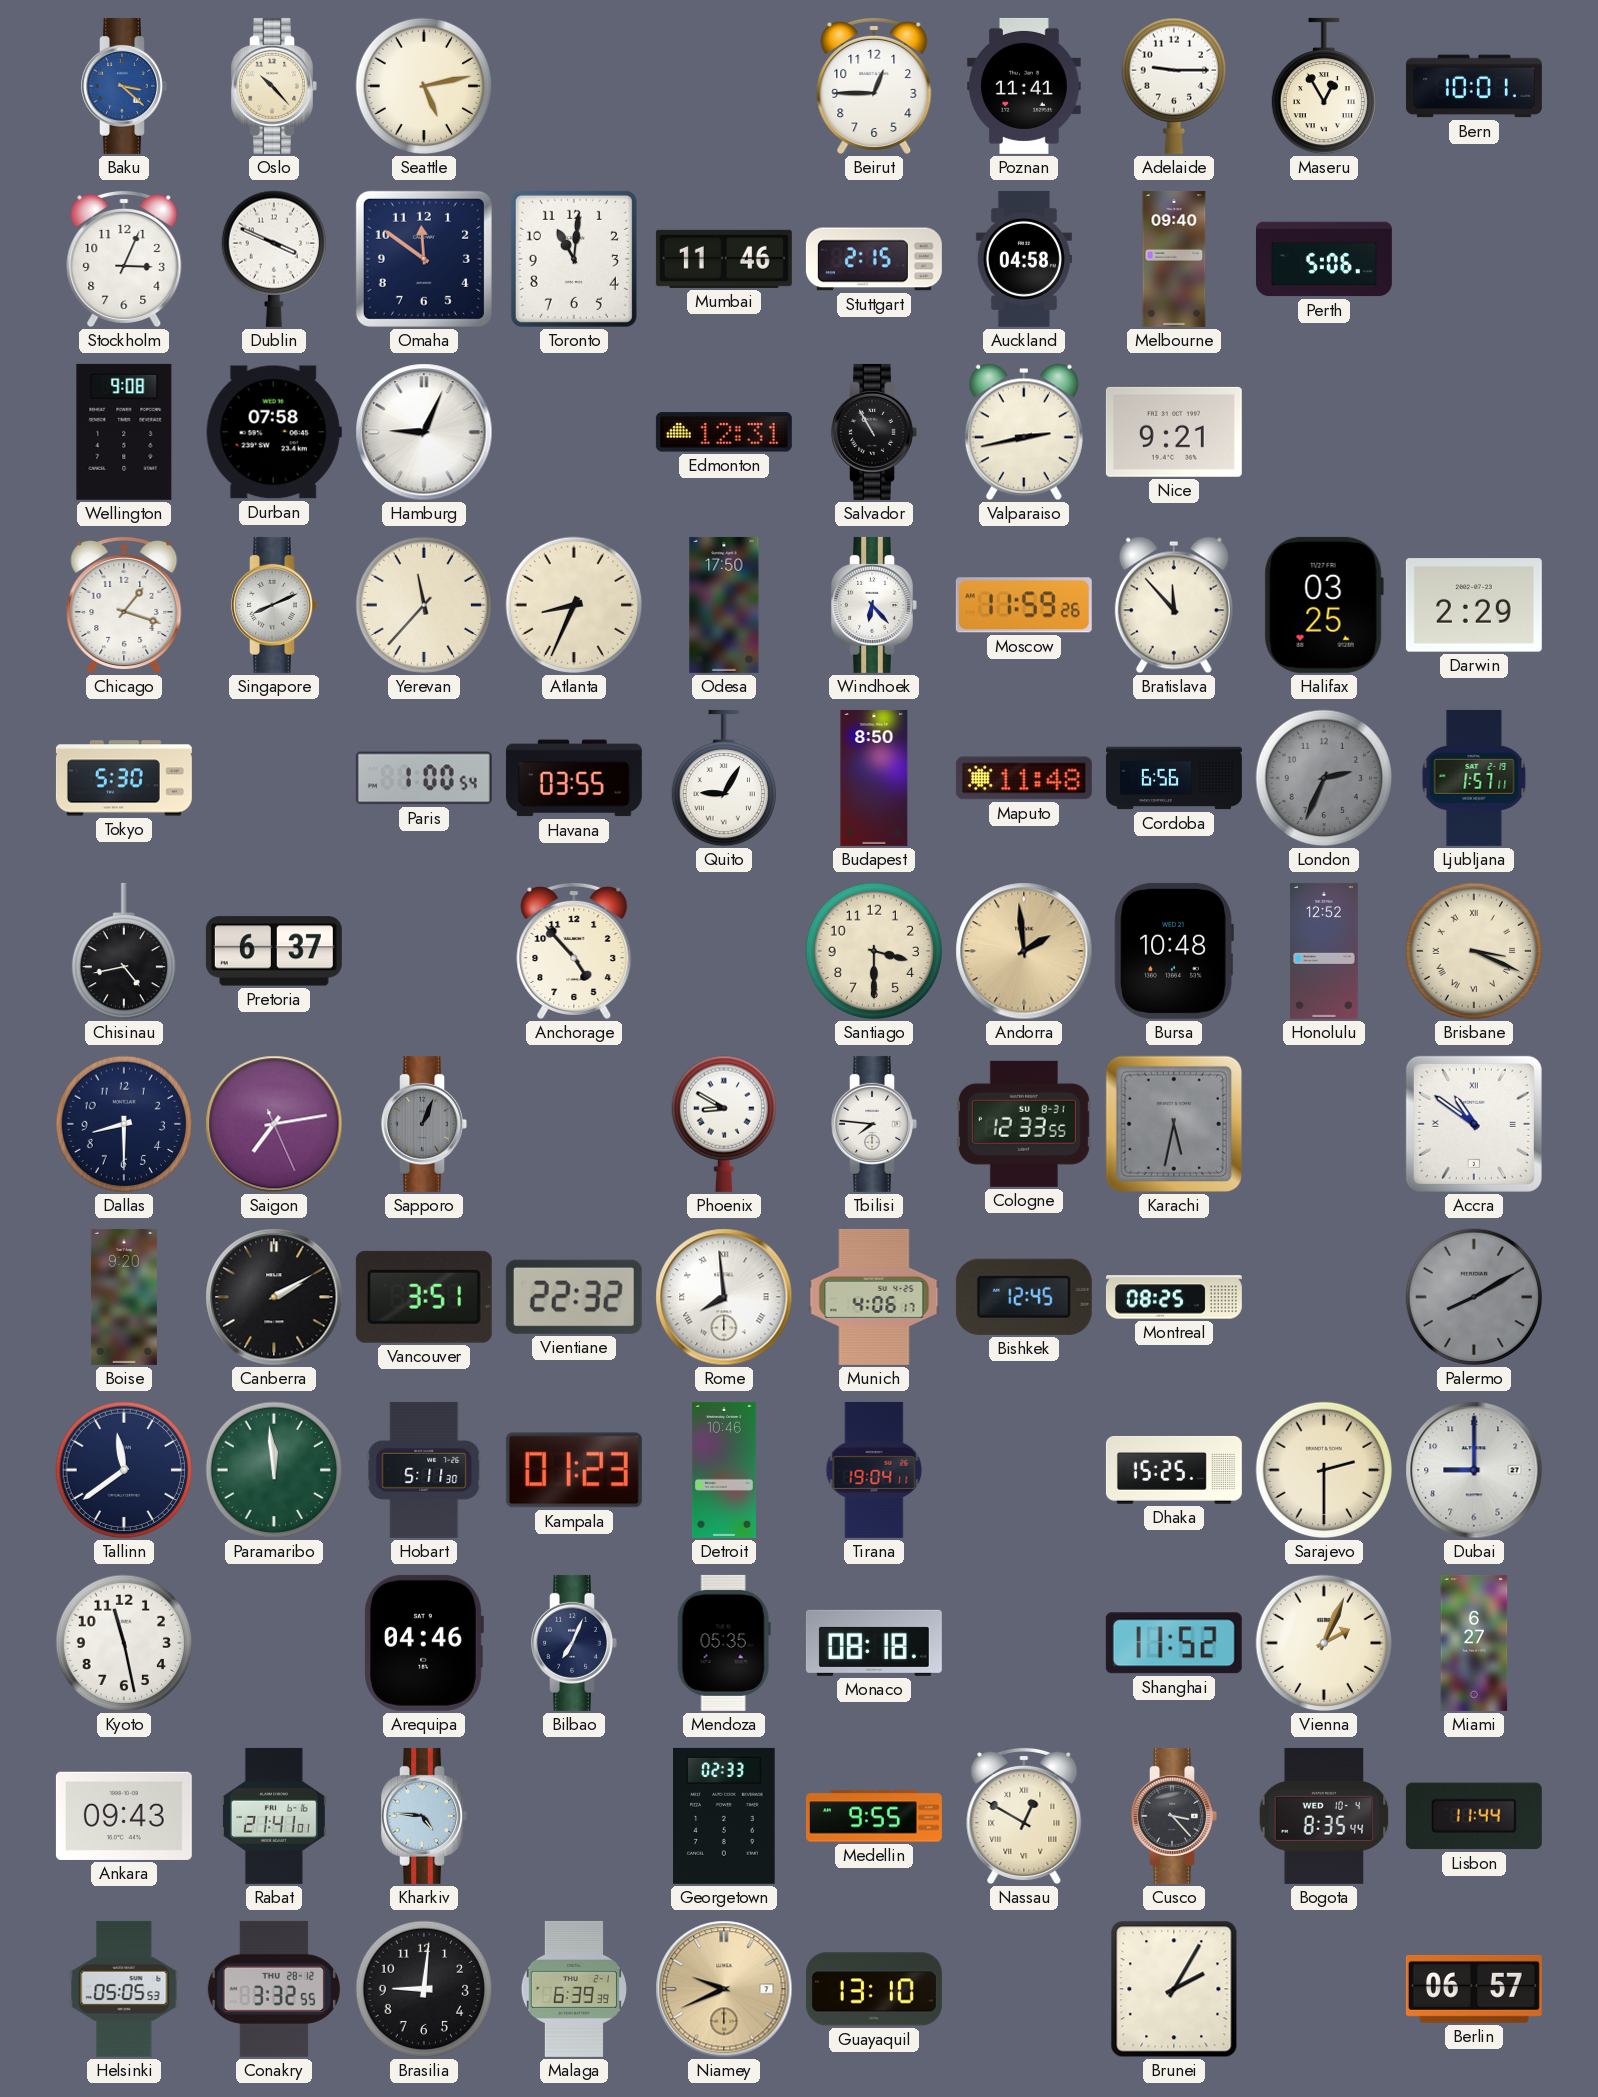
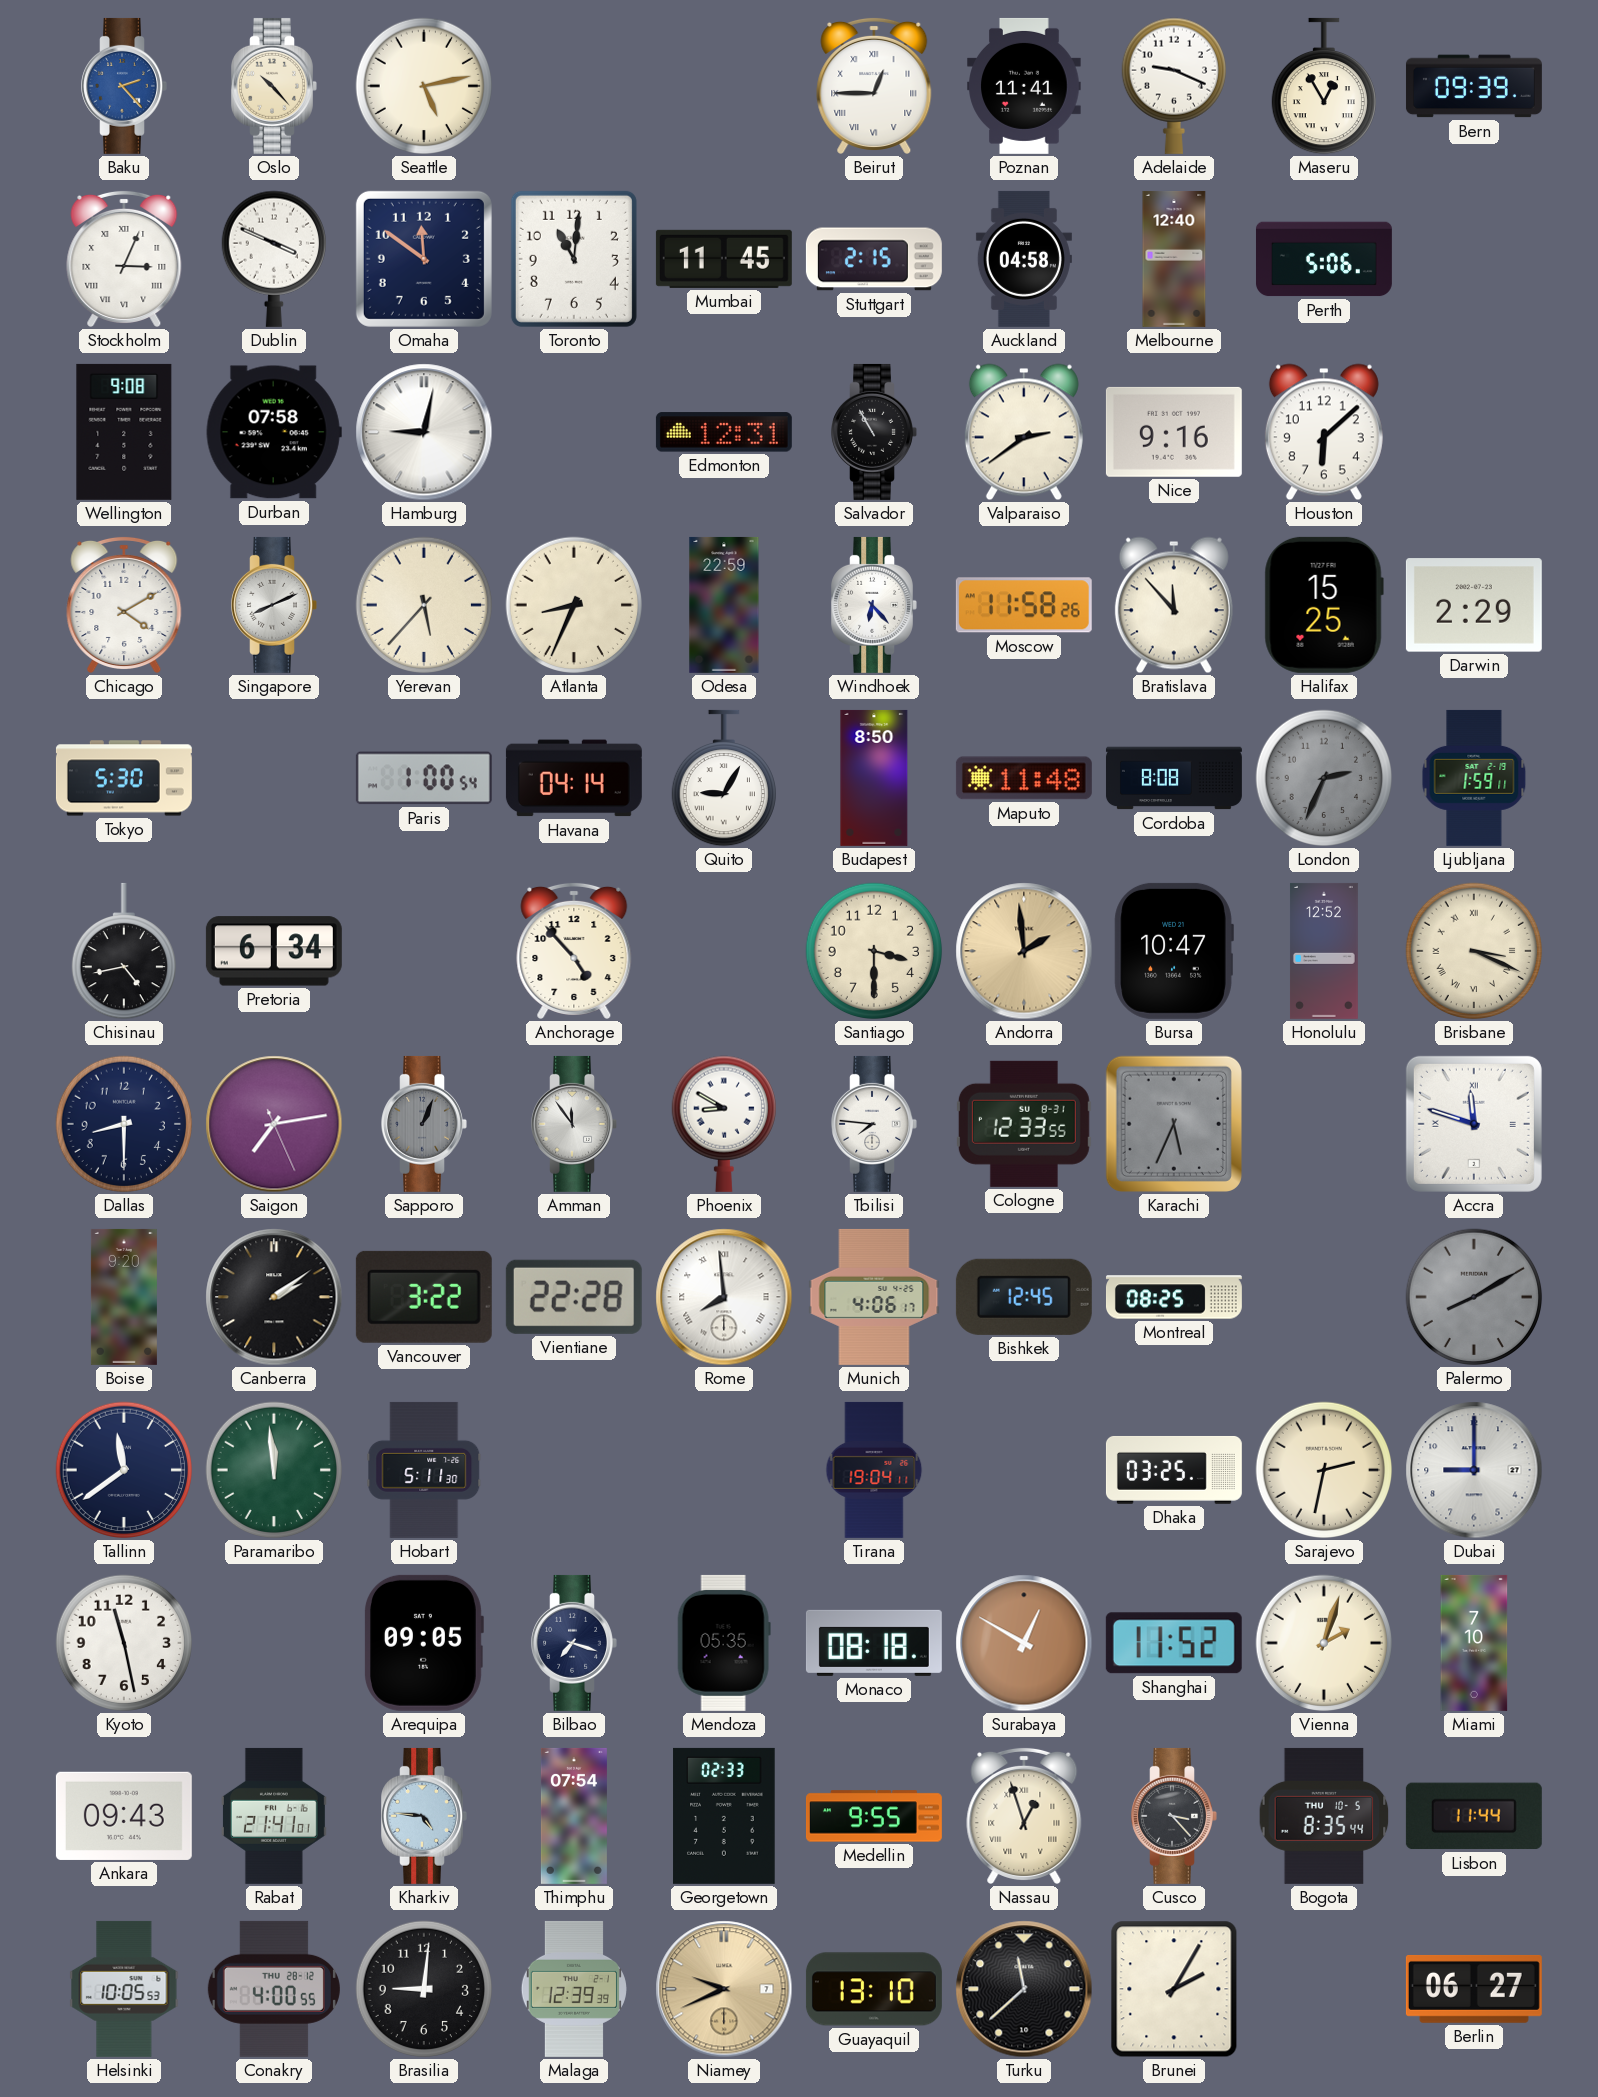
Baku: 3:22 -> 2:23 (124, 86)
Beirut numerals: Arabic -> Roman (874, 85)
Adelaide: 9:15 -> 9:19 (1173, 86)
Bern: 10:01 -> 09:39 (1474, 86)
Stockholm numerals: Arabic -> Roman (124, 258)
Mumbai: 11:46 -> 11:45 (724, 259)
Melbourne: 09:40 -> 12:40 (1174, 259)
Hamburg: 9:04 -> 9:02 (424, 432)
Valparaiso: 2:43 -> 2:39 (1024, 432)
Nice: 9:21 -> 9:16 (1174, 432)
Houston: none -> 6:08 (1324, 432)
Chicago: 1:18 -> 4:10 (124, 604)
Yerevan: 11:37 -> 5:37 (424, 605)
Odesa: 17:50 -> 22:59 (724, 605)
Moscow: 11:59 -> 11:58 (1024, 605)
Halifax: 03:25 -> 15:25 (1324, 605)
Havana: 03:55 -> 04:14 (574, 778)
Cordoba: 6:56 -> 8:08 (1174, 778)
Ljubljana: 1:57 -> 1:59 (1474, 778)
Pretoria: 6:37 -> 6:34 (274, 951)
Bursa: 10:48 -> 10:47 (1174, 951)
Amman: none -> 11:54 (574, 1124)
Karachi: 5:32 -> 5:34 (1174, 1124)
Accra: 10:51 -> 11:48 (1474, 1124)
Canberra: 2:10 -> 2:09 (274, 1297)
Vancouver: 3:51 -> 3:22 (424, 1297)
Vientiane: 22:32 -> 22:28 (574, 1297)
Kampala: 01:23 -> none (574, 1470)
Detroit: 10:46 -> none (724, 1470)
Dhaka: 15:25 -> 03:25 (1174, 1470)
Sarajevo: 2:30 -> 2:32 (1324, 1470)
Arequipa: 04:46 -> 09:05 (424, 1643)
Bilbao: 7:04 -> 7:18 (574, 1643)
Surabaya: none -> 12:50 (1024, 1643)
Vienna: 2:04 -> 2:03 (1324, 1643)
Miami: 6:27 -> 7:10 (1474, 1643)
Thimphu: none -> 07:54 (574, 1816)
Nassau: 12:50 -> 12:57 (1024, 1815)
Bogota date: WED 10-4 -> THU 10-5 (1324, 1816)
Helsinki: 05:05 -> 10:05 (124, 1989)
Conakry: 3:32 -> 4:00 (274, 1989)
Malaga: 6:39 -> 12:39 (574, 1989)
Turku: none -> 11:38 (1024, 1989)
Berlin: 06:57 -> 06:27 (1474, 1989)
